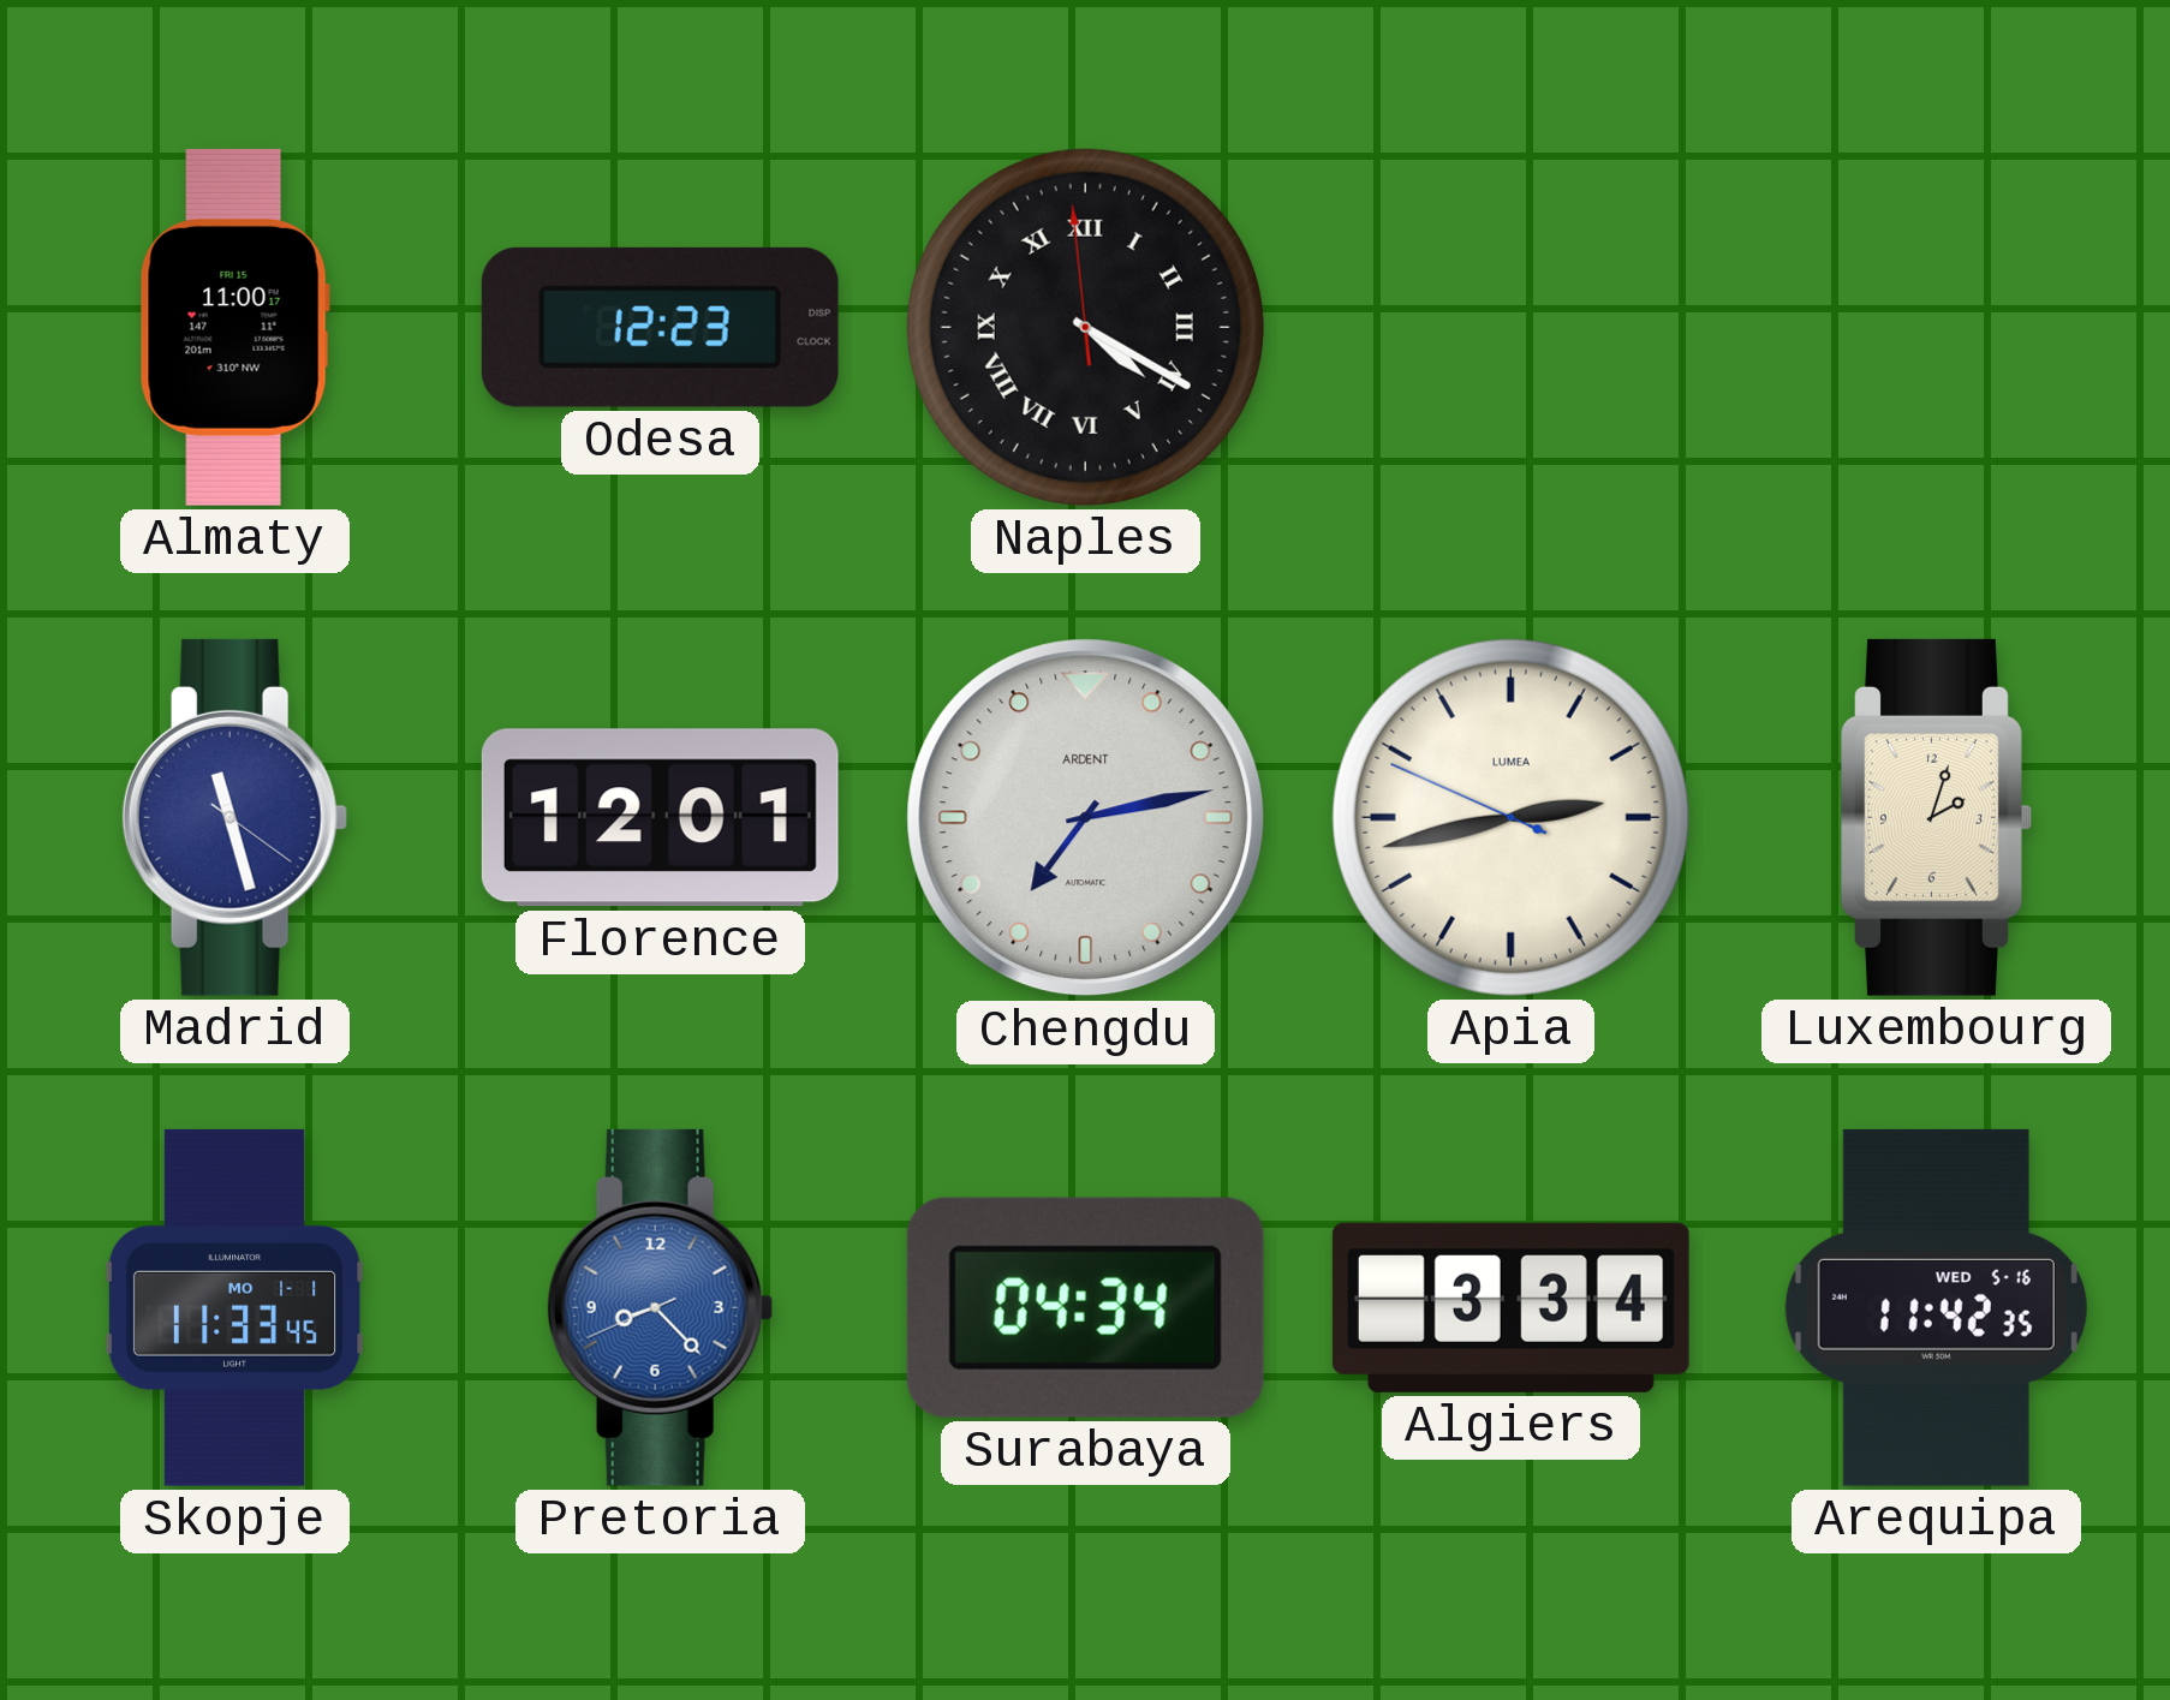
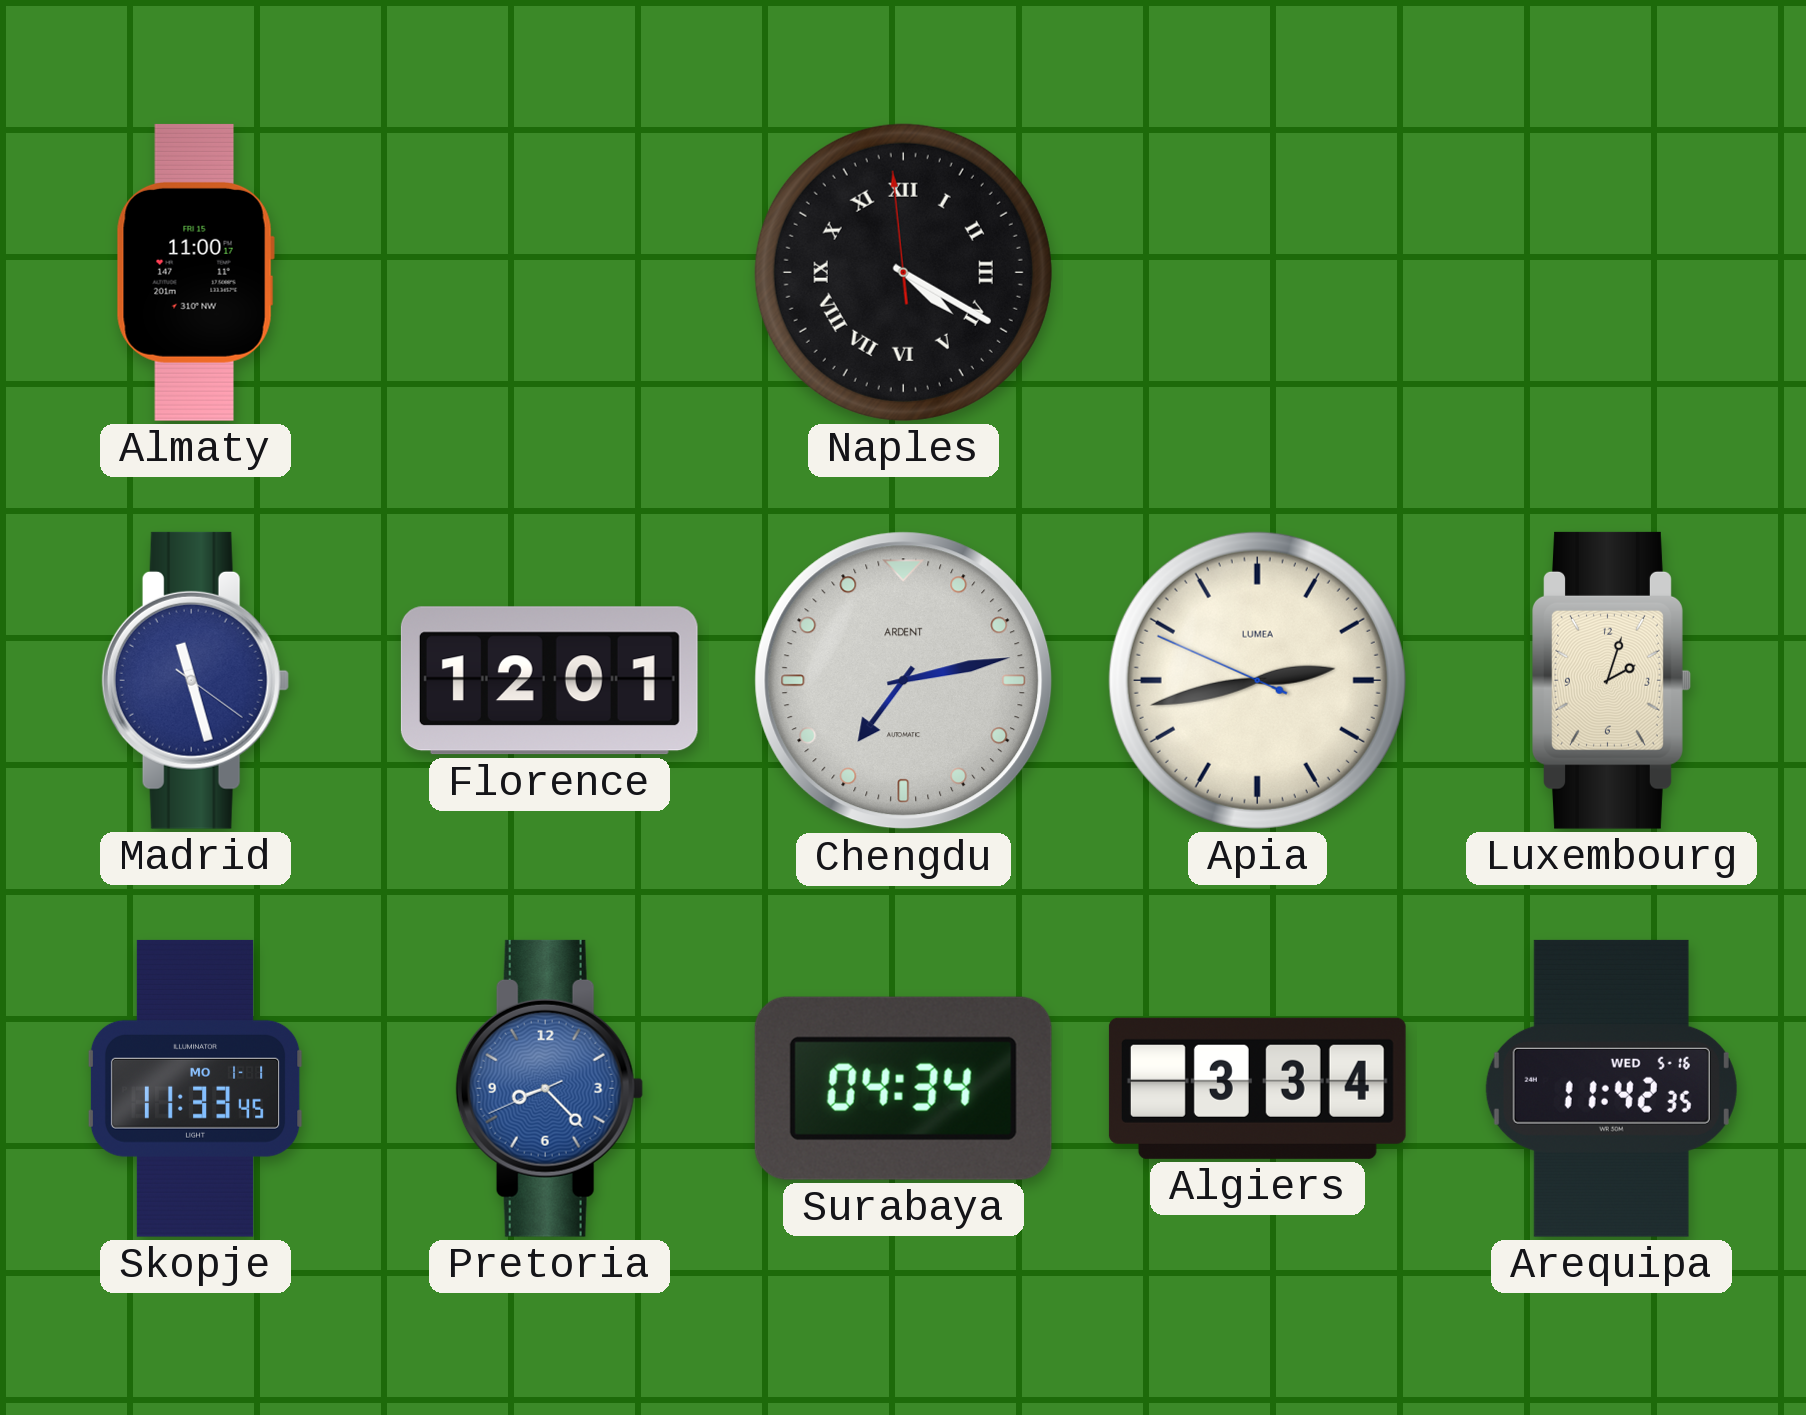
Odesa: 12:23 -> none (660, 327)
